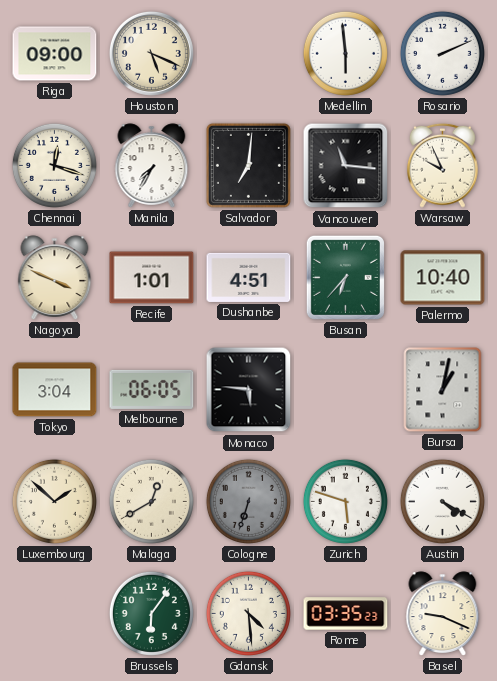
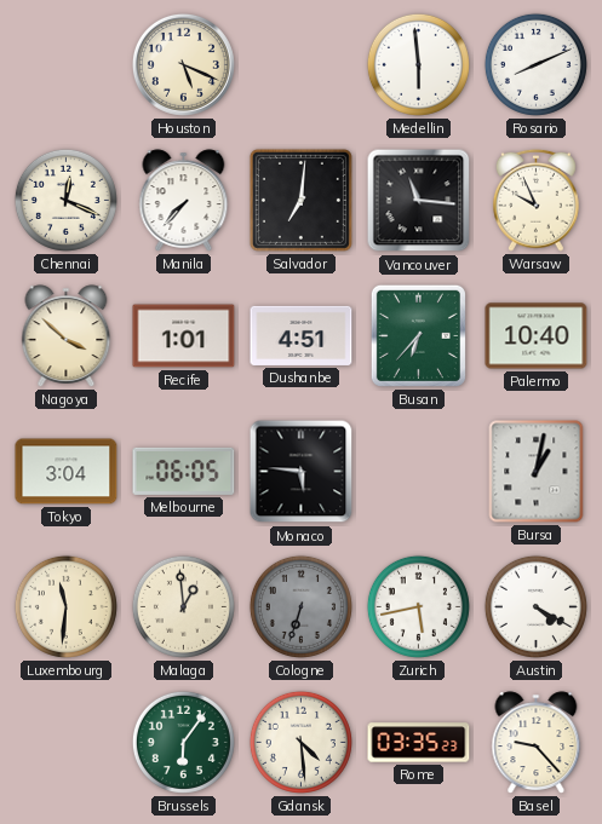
Riga: 09:00 -> none (55, 54)
Rosario: 2:11 -> 8:11 (535, 64)
Chennai: 12:18 -> 12:19 (65, 200)
Manila: 7:35 -> 7:37 (184, 201)
Nagoya: 3:49 -> 3:52 (67, 336)
Luxembourg: 1:52 -> 11:31 (65, 606)
Malaga: 12:40 -> 12:59 (183, 606)
Zurich: 5:48 -> 5:43 (418, 606)
Basel: 9:19 -> 9:23 (537, 743)
